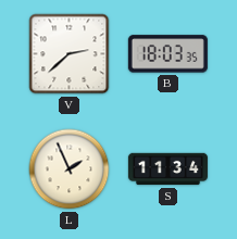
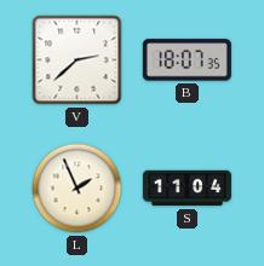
B: 18:03 -> 18:07 (186, 60)
S: 11:34 -> 11:04 (186, 189)
